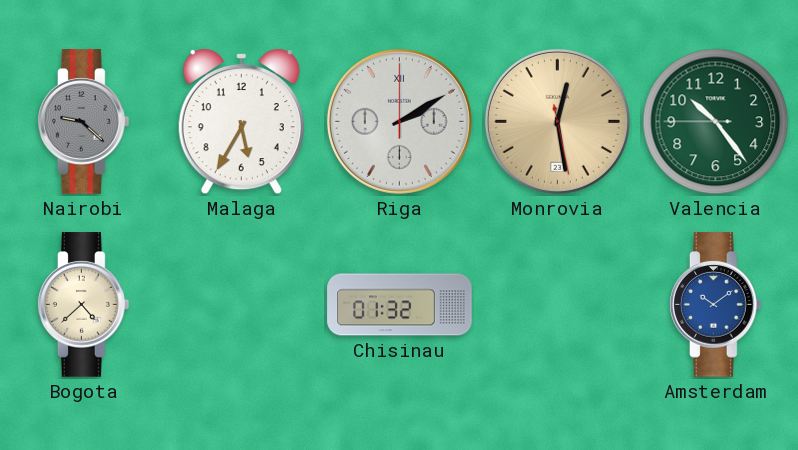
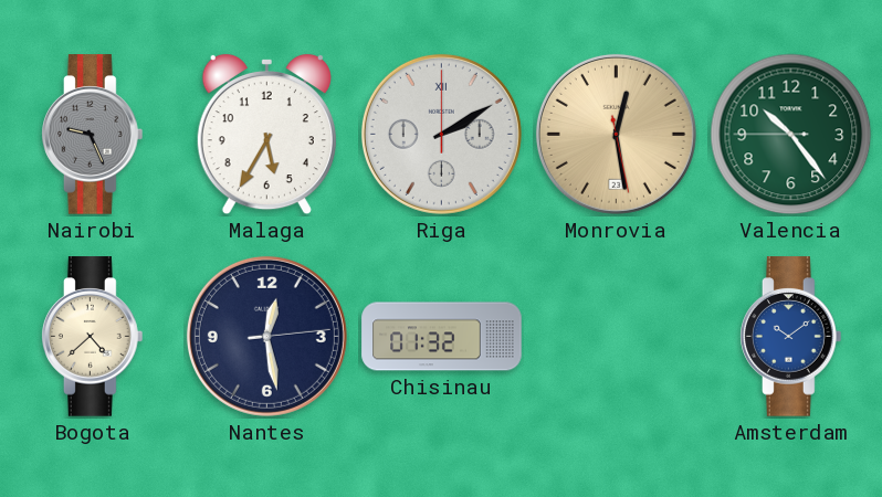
Nairobi: 9:22 -> 9:26 (93, 135)
Nantes: none -> 12:28 (266, 336)
